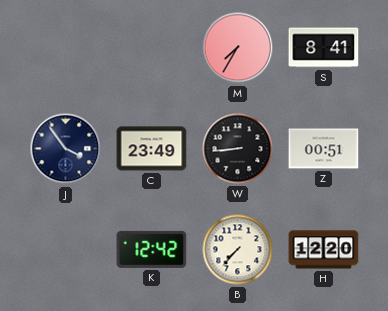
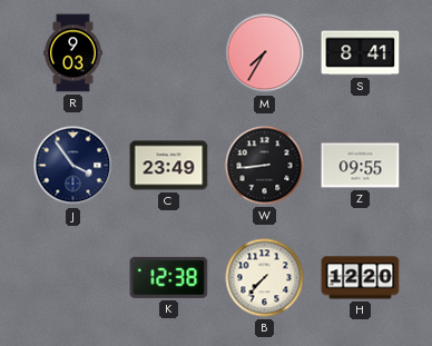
R: none -> 9:03 (73, 53)
Z: 00:51 -> 09:55 (361, 166)
K: 12:42 -> 12:38 (169, 277)
